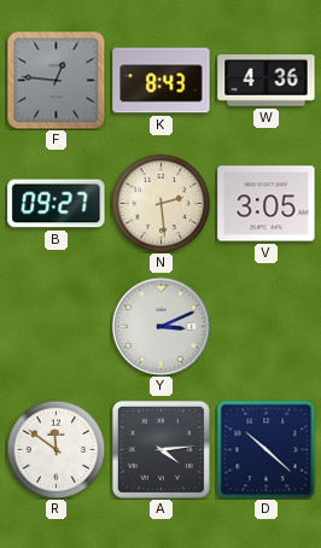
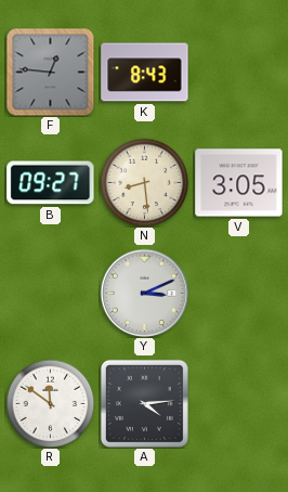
W: 4:36 -> none (267, 81)
N: 2:29 -> 8:29 (144, 182)
D: 10:22 -> none (265, 449)
